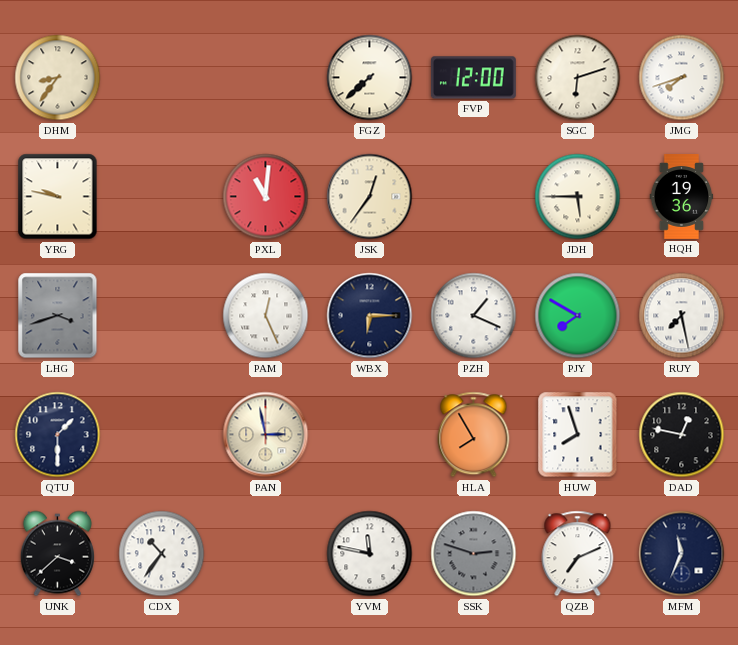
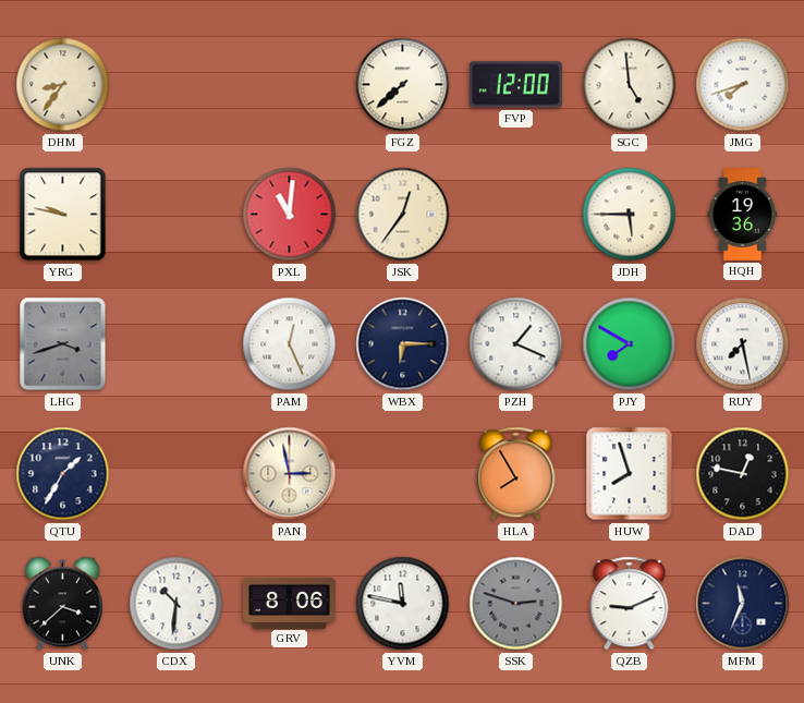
SGC: 6:12 -> 4:59 (630, 85)
QTU: 1:30 -> 1:35 (63, 474)
CDX: 10:36 -> 10:31 (176, 604)
GRV: none -> 8:06 (290, 603)
QZB: 7:11 -> 9:11 (630, 604)
